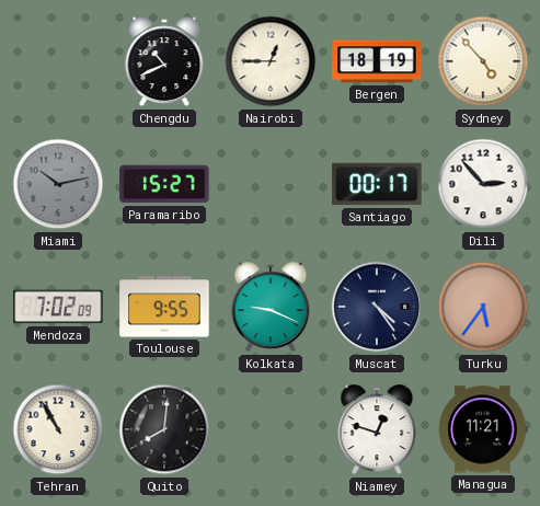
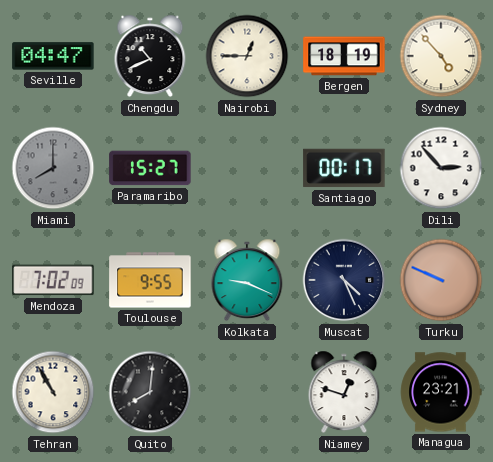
Seville: none -> 04:47 (53, 56)
Miami: 10:13 -> 8:00 (53, 168)
Muscat: 4:24 -> 4:26 (344, 280)
Turku: 5:36 -> 9:49 (441, 280)
Managua: 11:21 -> 23:21 (441, 392)
